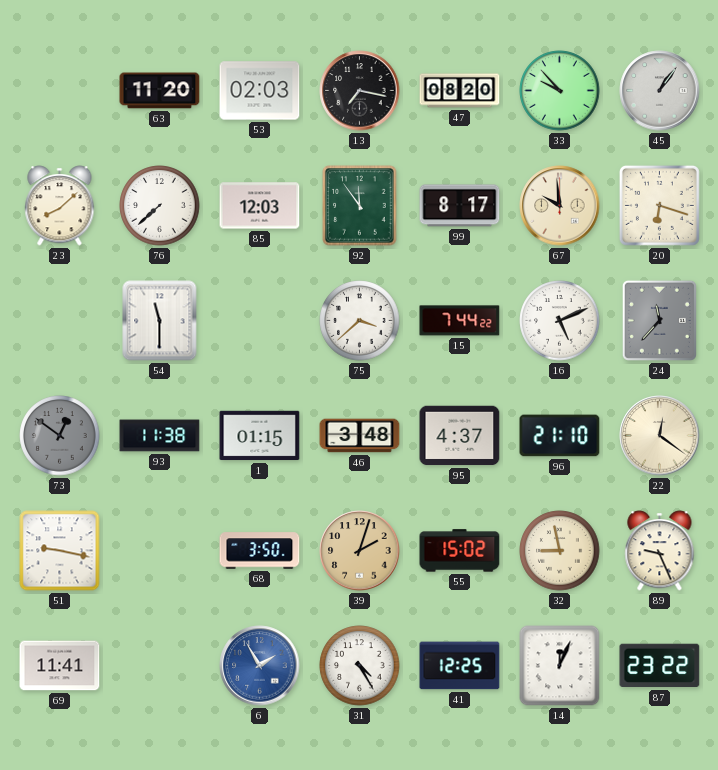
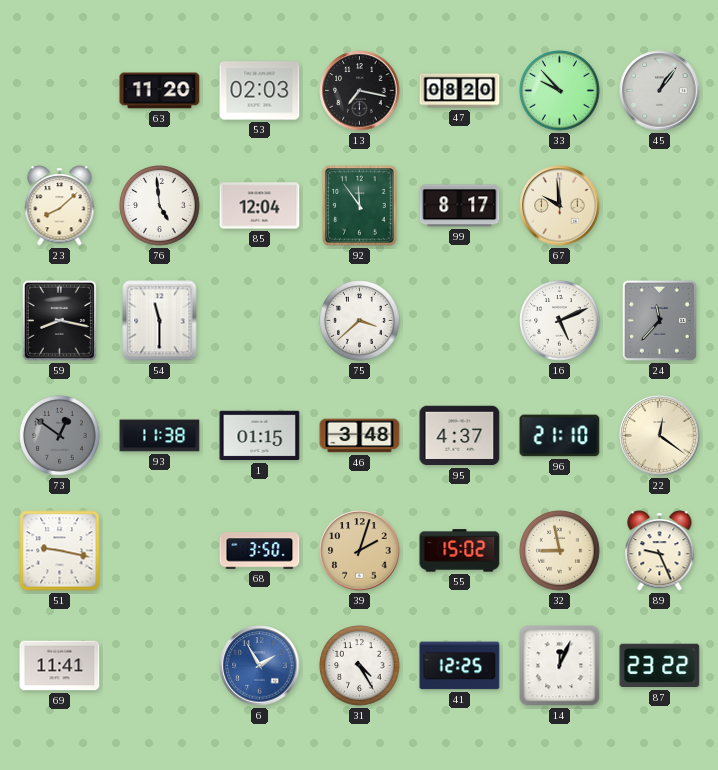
76: 7:38 -> 4:59 (160, 206)
85: 12:03 -> 12:04 (260, 206)
20: 6:18 -> none (659, 205)
59: none -> 8:17 (59, 320)
15: 7:44 -> none (460, 321)
